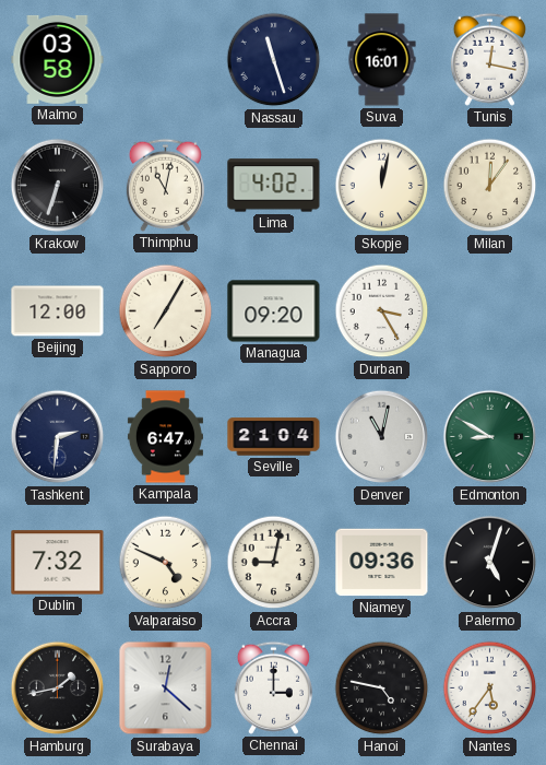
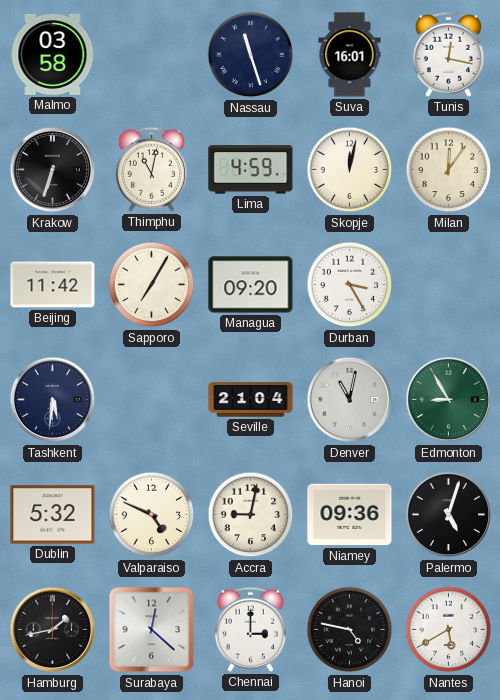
Lima: 4:02 -> 4:59 (251, 170)
Beijing: 12:00 -> 11:42 (53, 285)
Tashkent: 2:31 -> 5:31 (53, 400)
Kampala: 6:47 -> none (165, 437)
Edmonton: 8:50 -> 8:55 (449, 400)
Dublin: 7:32 -> 5:32 (53, 515)
Nantes: 5:36 -> 5:40 (449, 630)
